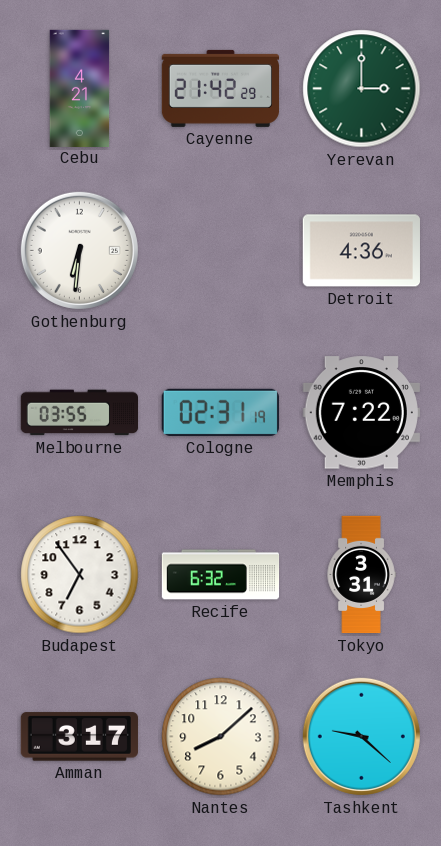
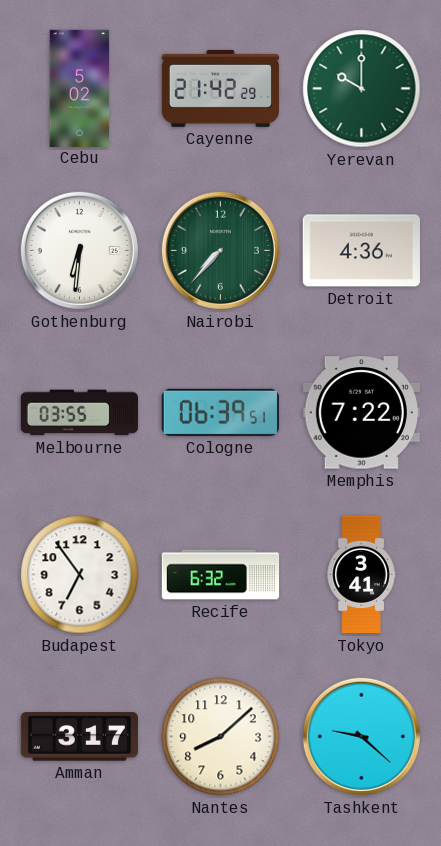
Cebu: 4:21 -> 5:02 (80, 88)
Yerevan: 3:00 -> 10:00 (362, 89)
Nairobi: none -> 7:37 (220, 250)
Cologne: 02:31 -> 06:39 (220, 412)
Tokyo: 3:31 -> 3:41 (361, 575)
